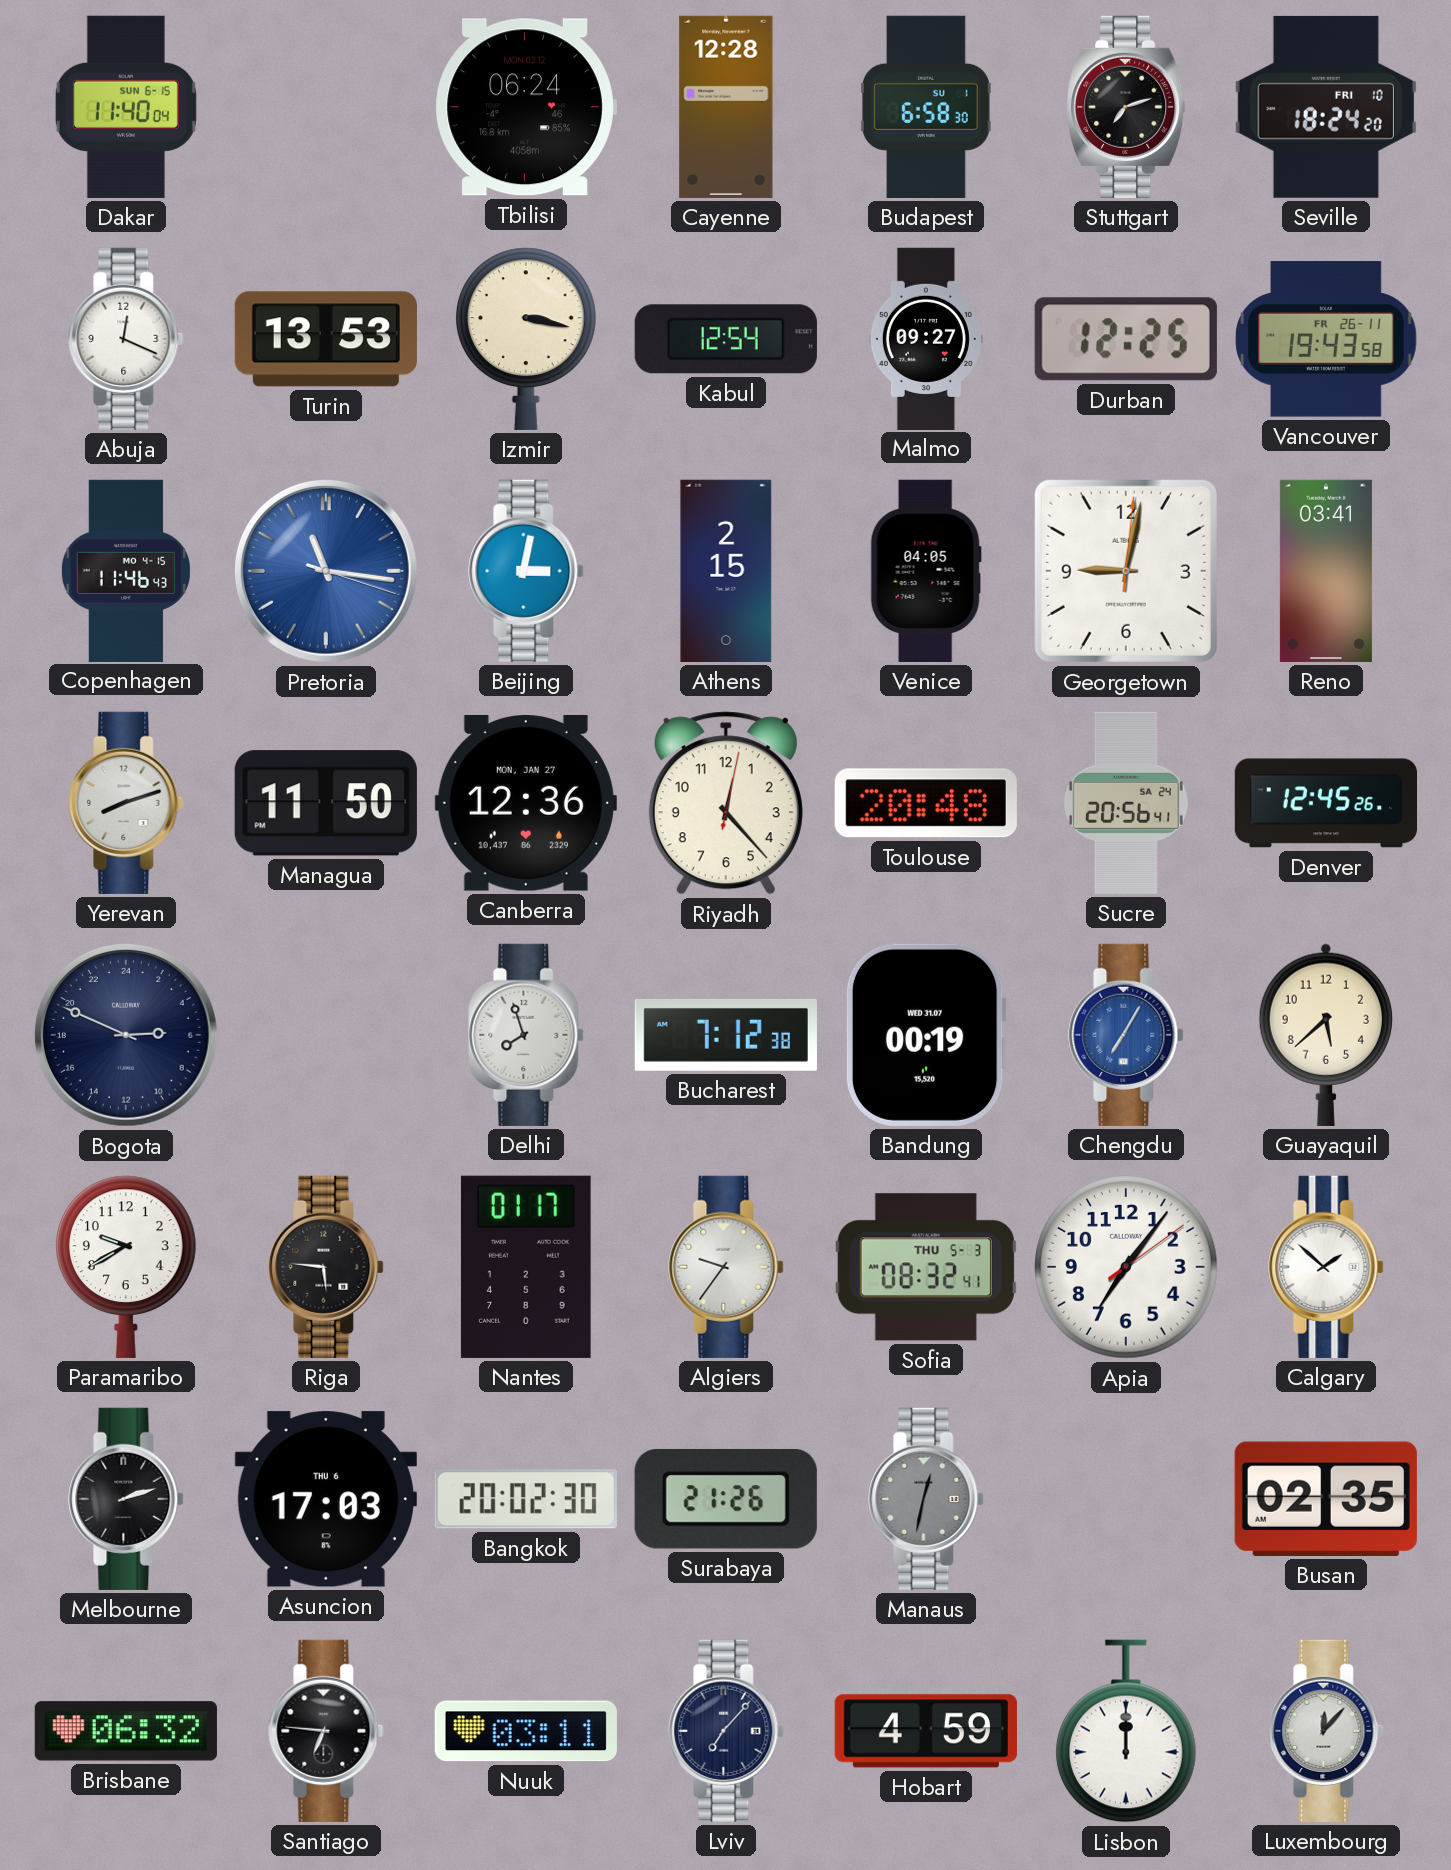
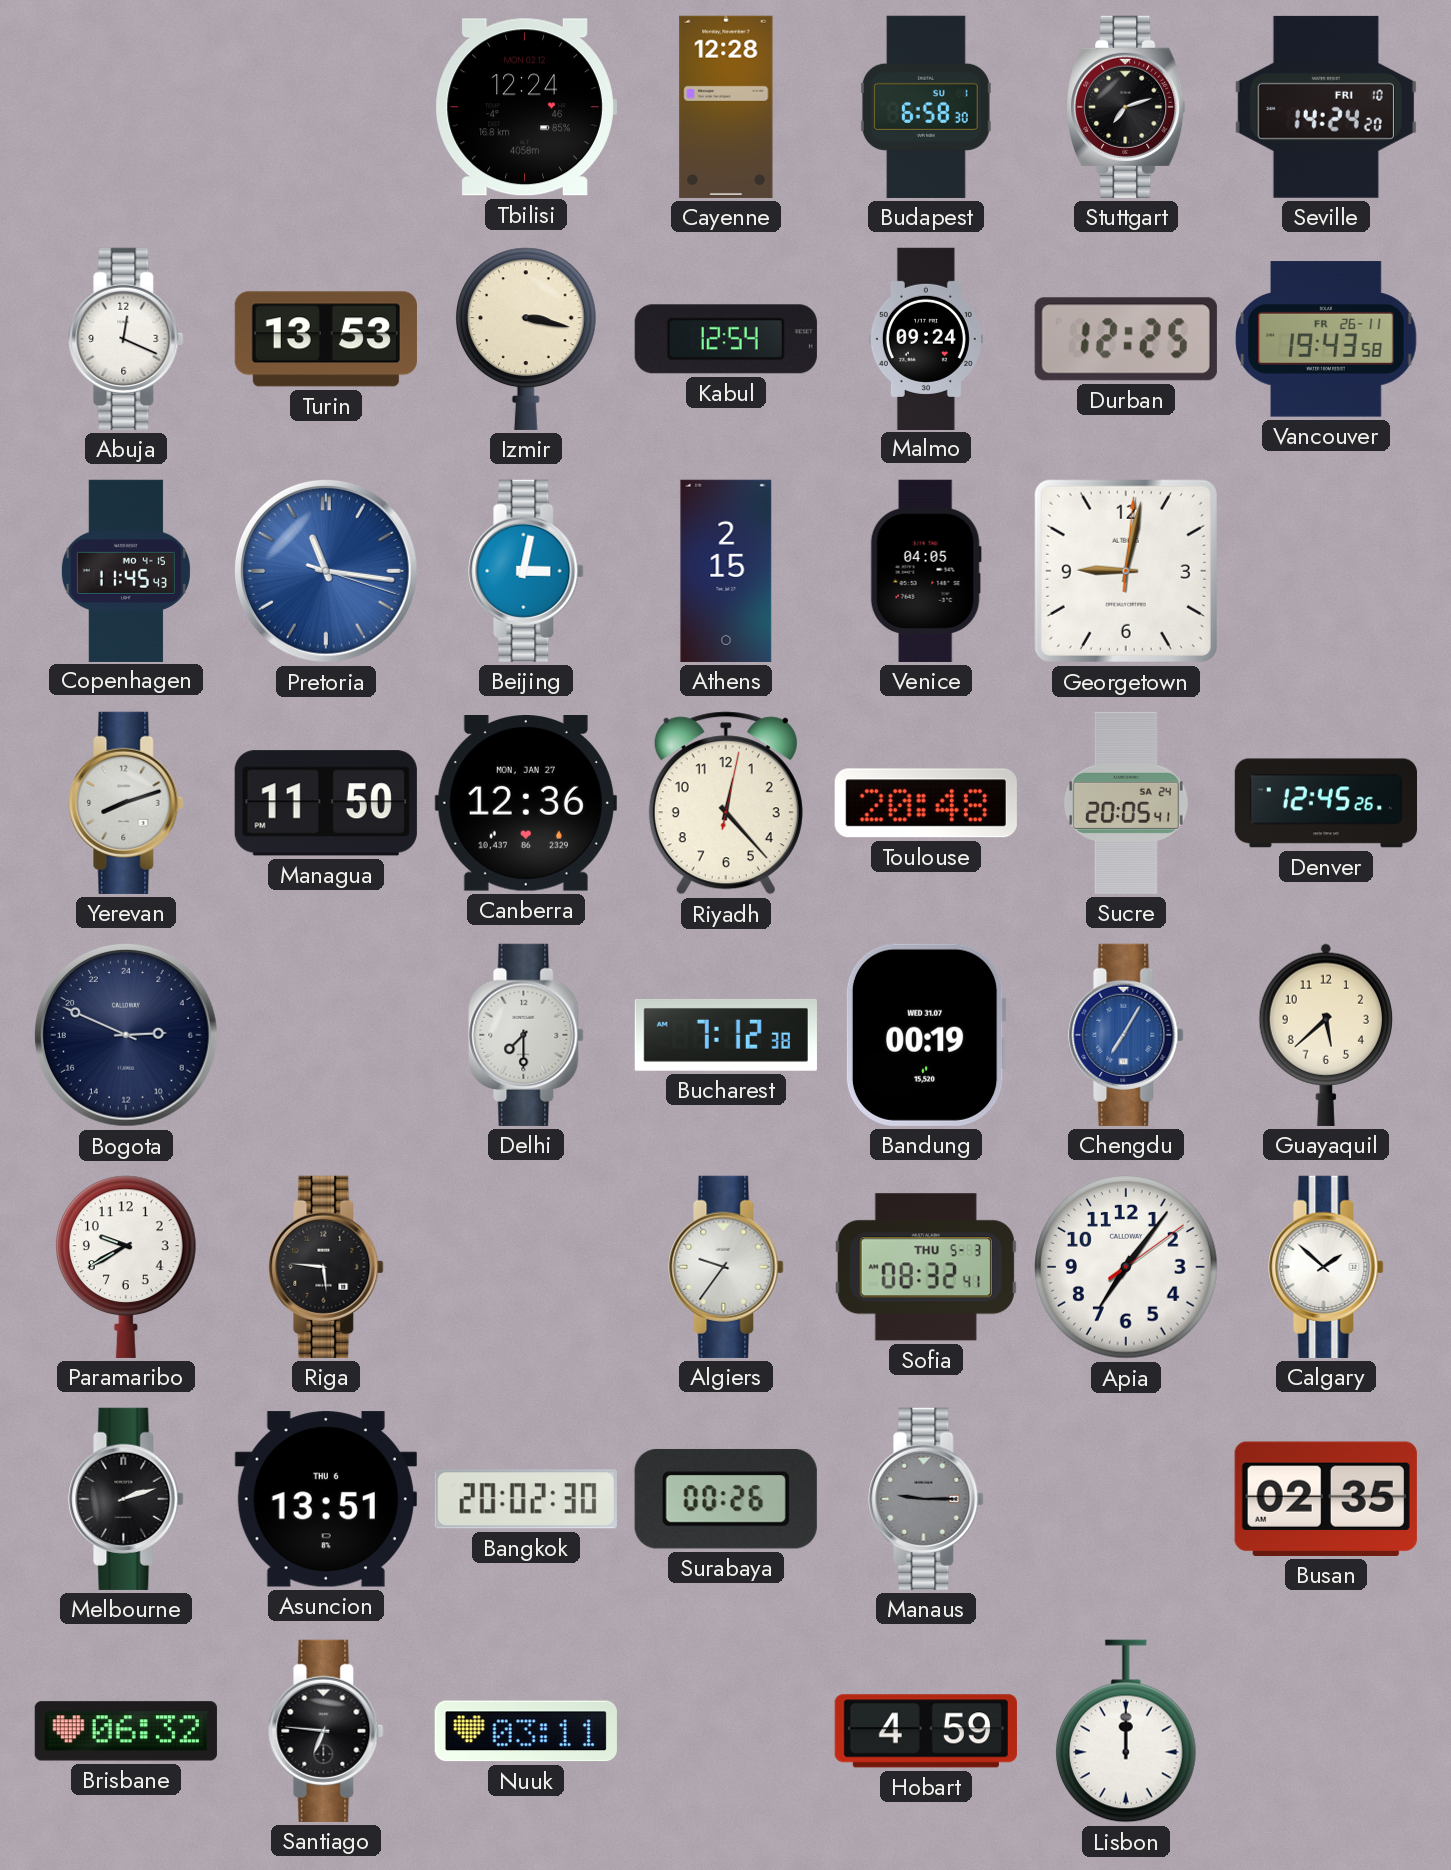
Dakar: 11:40 -> none (126, 107)
Tbilisi: 06:24 -> 12:24 (526, 107)
Seville: 18:24 -> 14:24 (1326, 107)
Malmo: 09:27 -> 09:24 (926, 338)
Copenhagen: 11:46 -> 11:45 (126, 570)
Reno: 03:41 -> none (1326, 571)
Sucre: 20:56 -> 20:05 (1126, 803)
Delhi: 7:57 -> 7:30 (526, 1035)
Nantes: 01:17 -> none (526, 1267)
Asuncion: 17:03 -> 13:51 (326, 1499)
Surabaya: 21:26 -> 00:26 (726, 1499)
Manaus: 12:32 -> 9:15 (926, 1499)
Lviv: 7:07 -> none (726, 1731)
Luxembourg: 12:07 -> none (1326, 1731)
